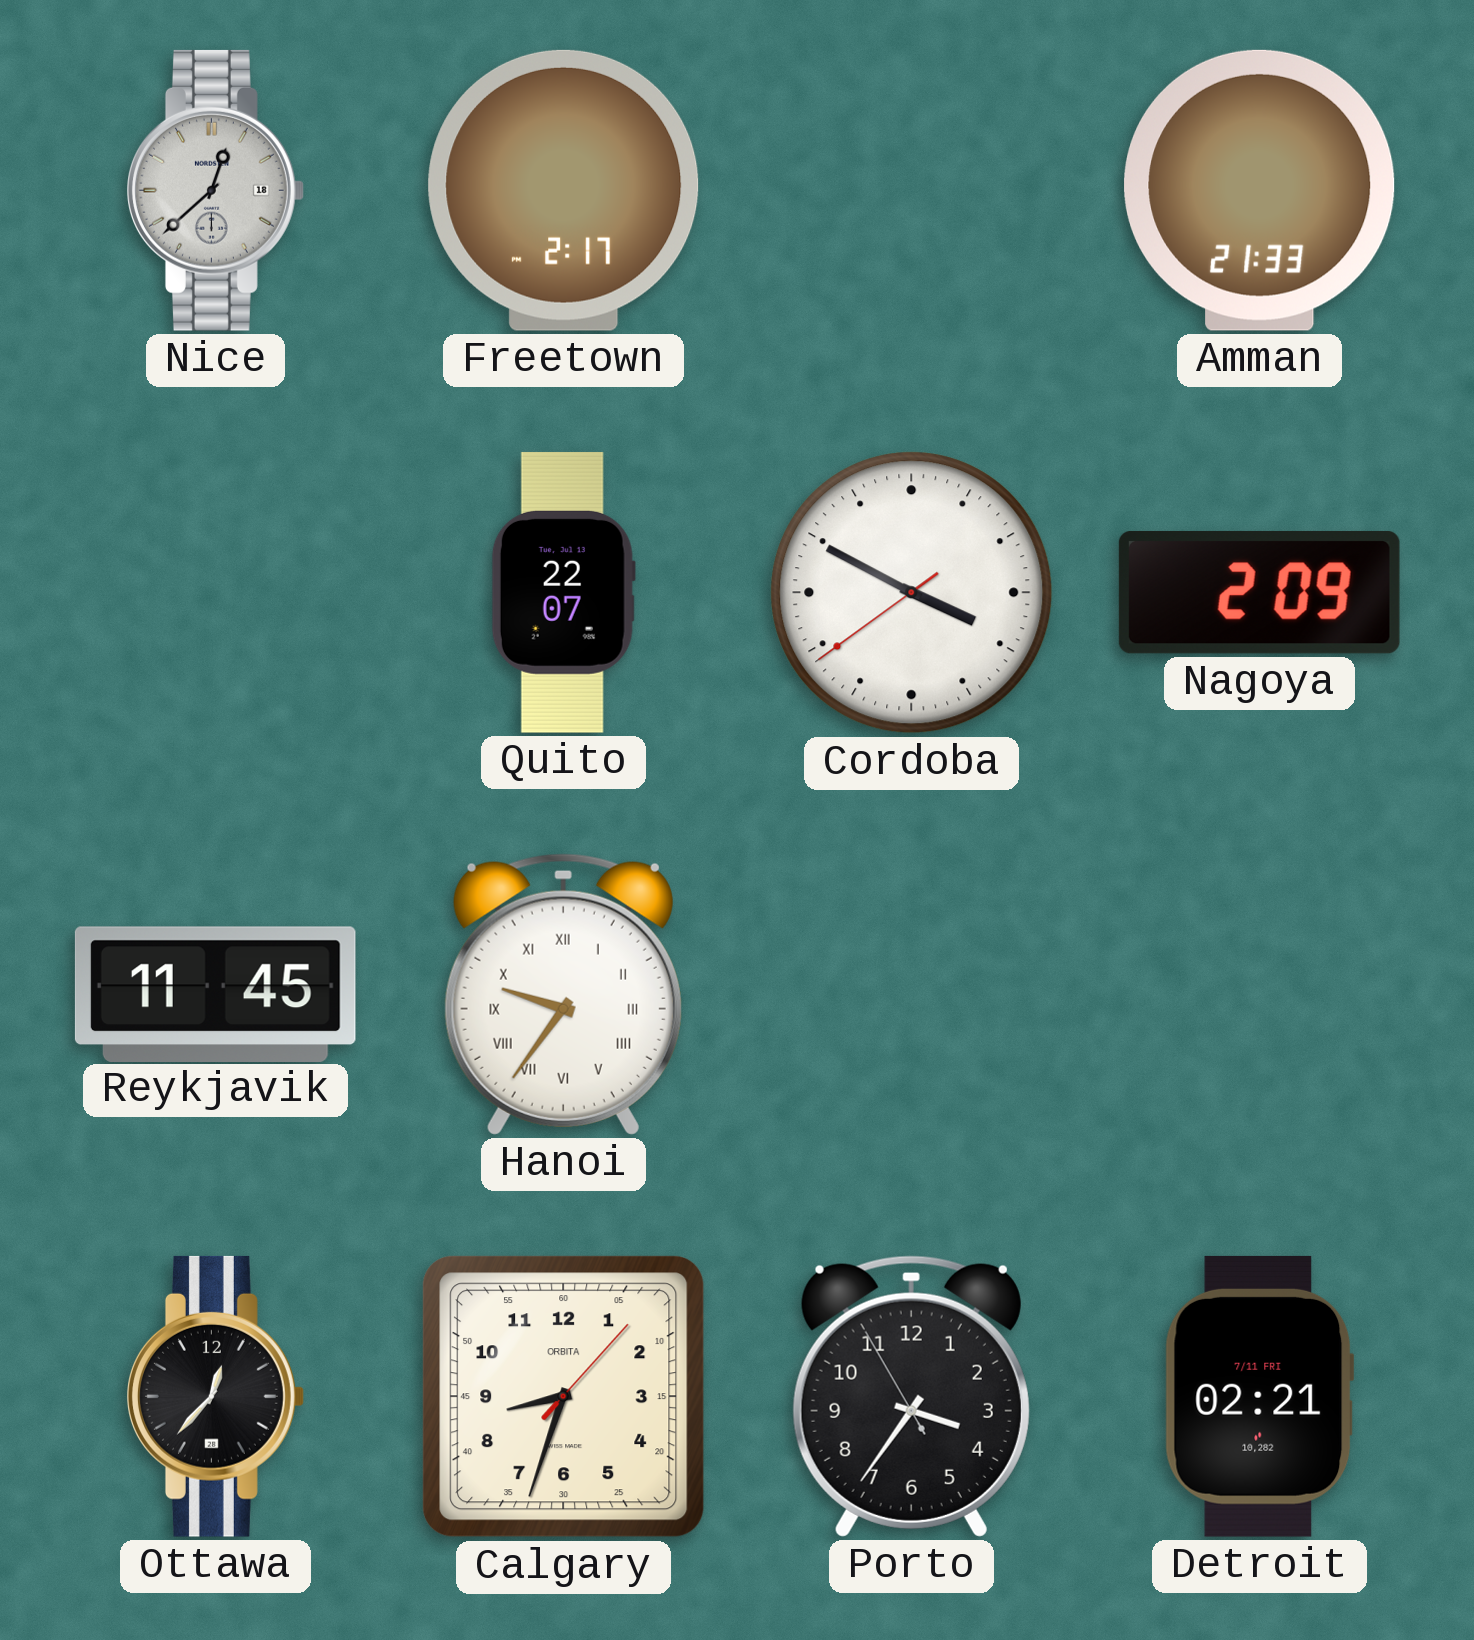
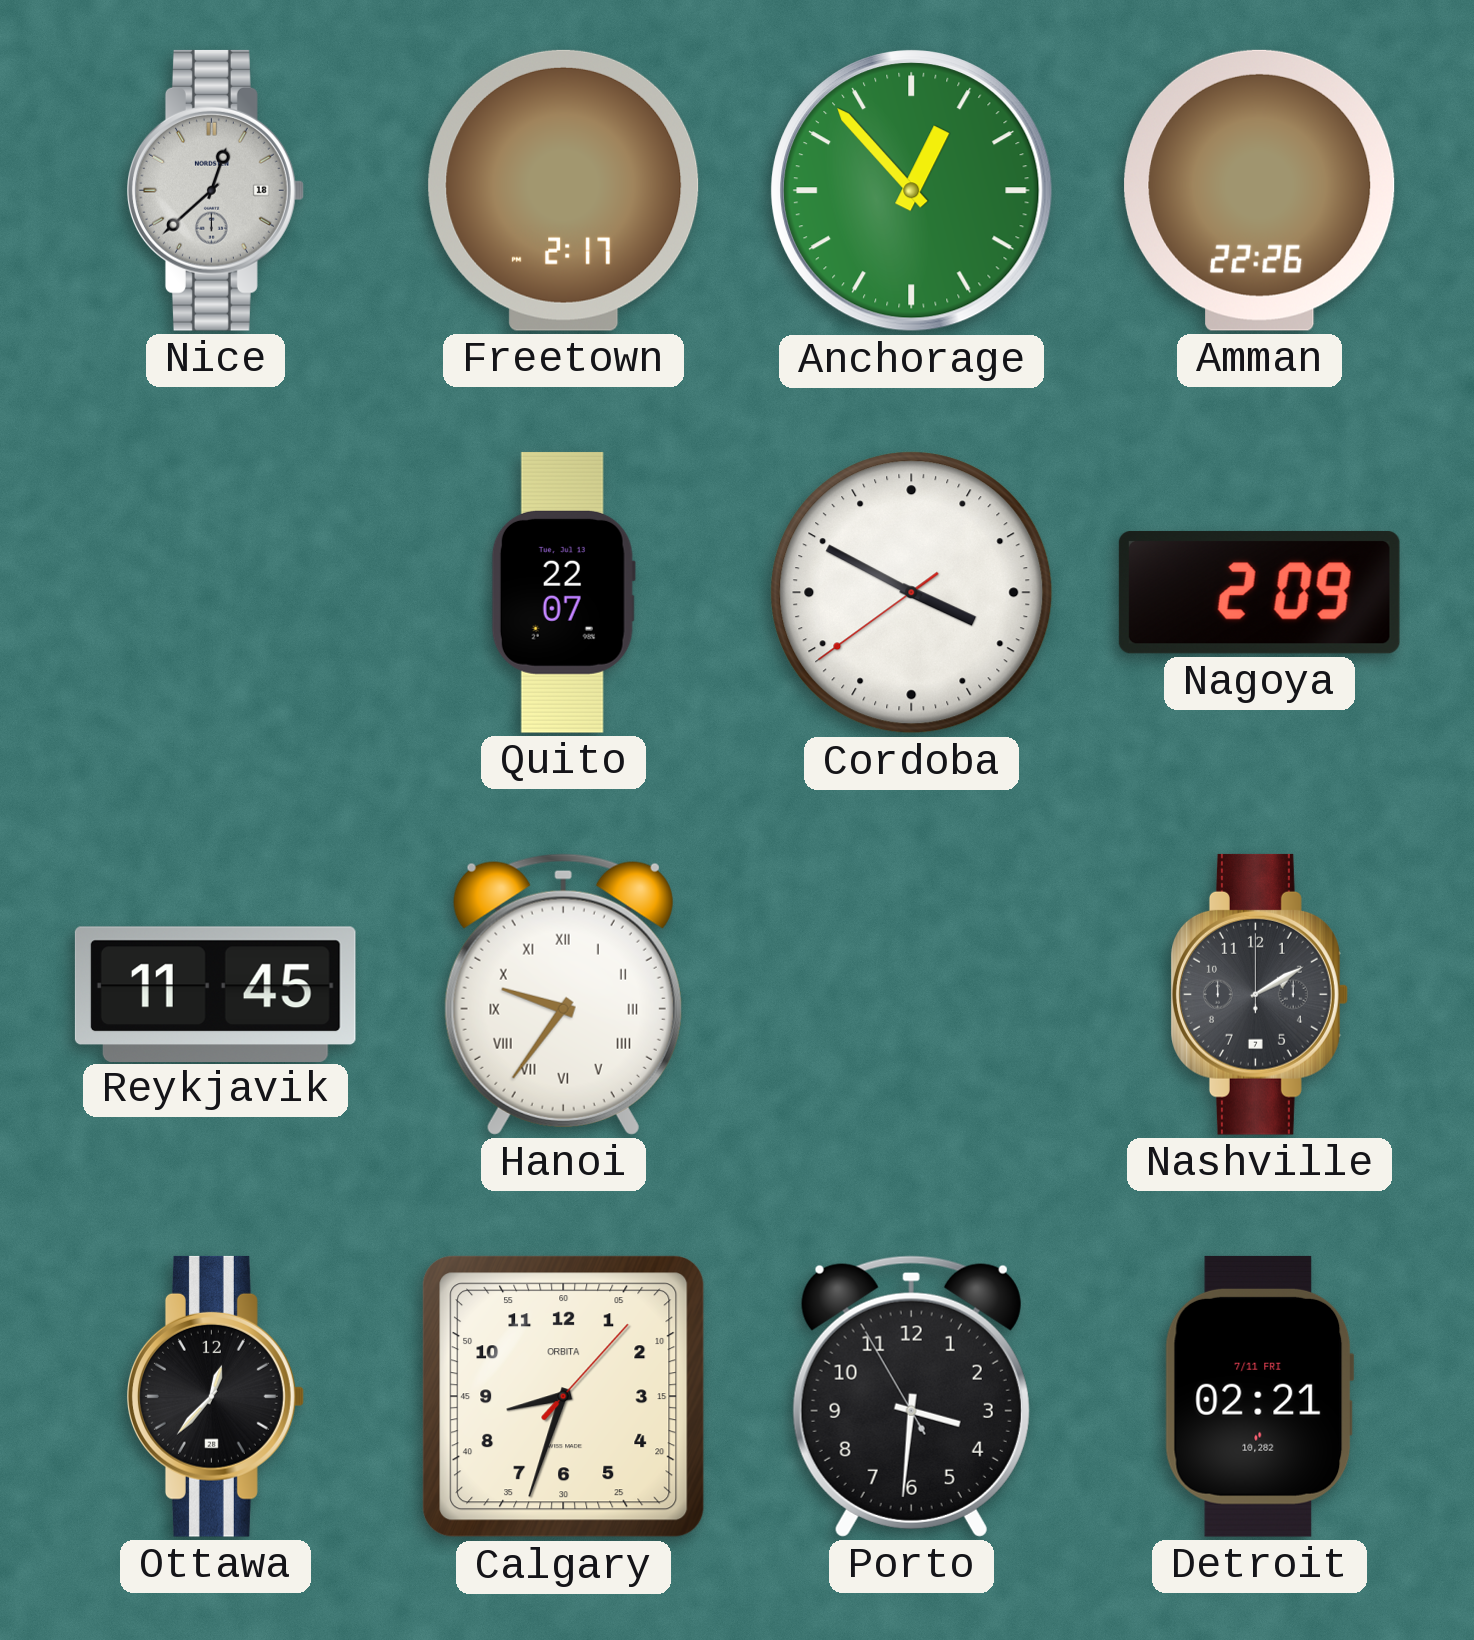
Anchorage: none -> 12:53 (912, 191)
Amman: 21:33 -> 22:26 (1260, 190)
Nashville: none -> 2:10 (1260, 994)
Porto: 3:35 -> 3:30 (911, 1396)
